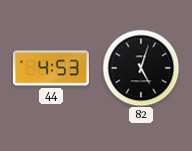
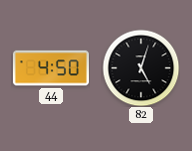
44: 4:53 -> 4:50 (51, 68)
